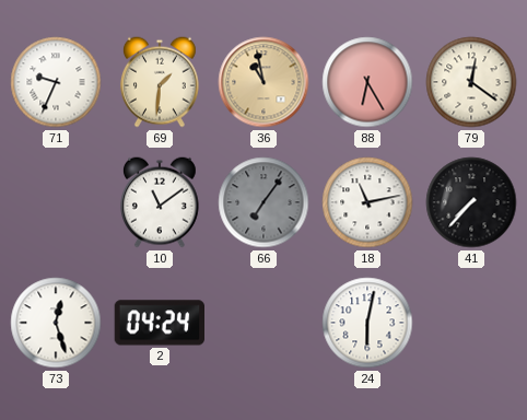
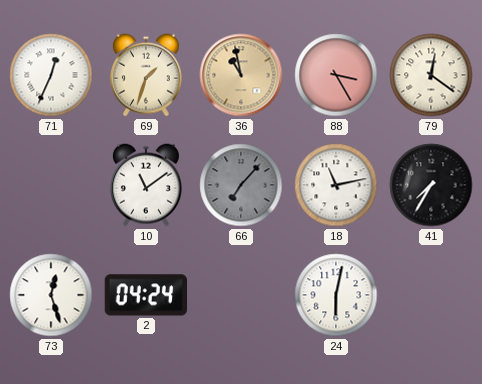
71: 9:34 -> 12:34 (51, 75)
69: 1:31 -> 1:33 (146, 75)
88: 6:25 -> 3:25 (336, 75)
66: 7:06 -> 7:07 (241, 185)
41: 7:37 -> 7:35 (431, 185)
